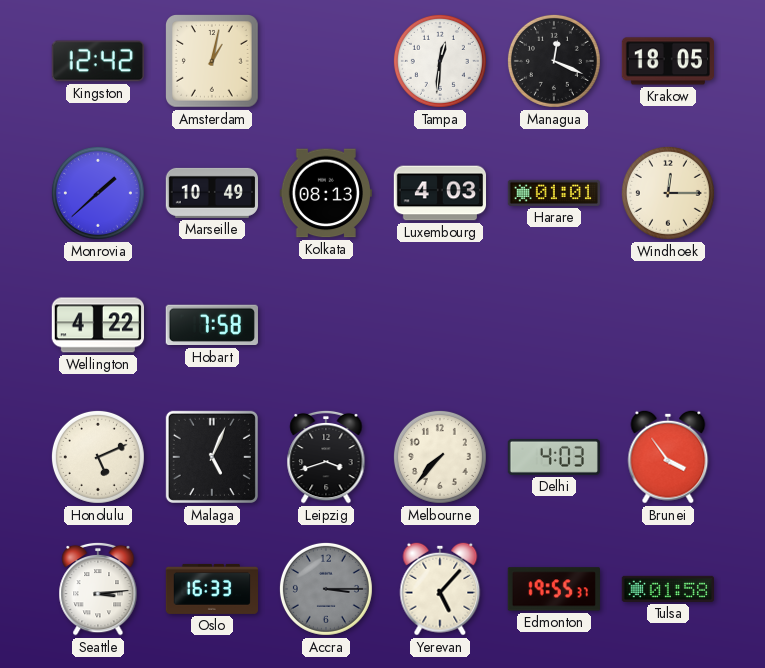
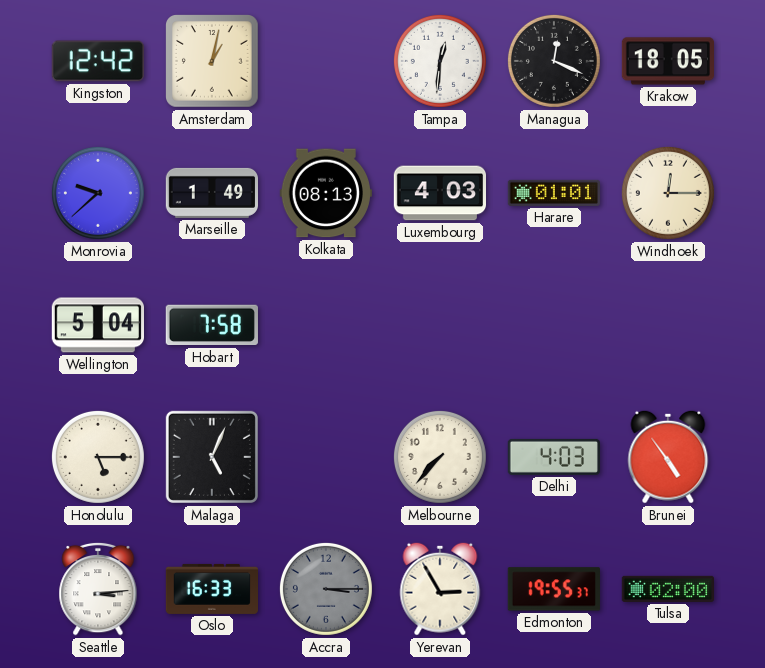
Monrovia: 1:38 -> 9:38 (98, 193)
Marseille: 10:49 -> 1:49 (211, 193)
Wellington: 4:22 -> 5:04 (97, 325)
Honolulu: 5:11 -> 5:15 (98, 457)
Leipzig: 3:42 -> none (326, 457)
Brunei: 3:54 -> 4:54 (668, 457)
Yerevan: 5:07 -> 2:55 (440, 589)
Tulsa: 01:58 -> 02:00 (667, 589)
